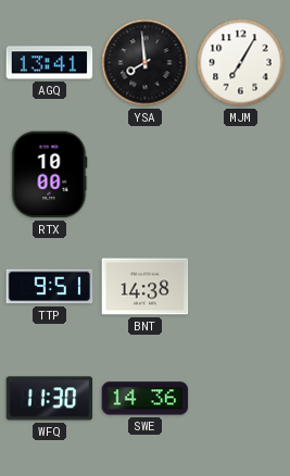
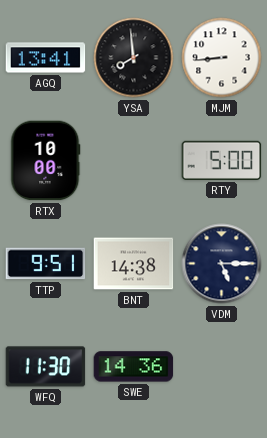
MJM: 7:05 -> 8:44 (222, 58)
RTY: none -> 5:00 (222, 160)
VDM: none -> 5:15 (222, 264)
